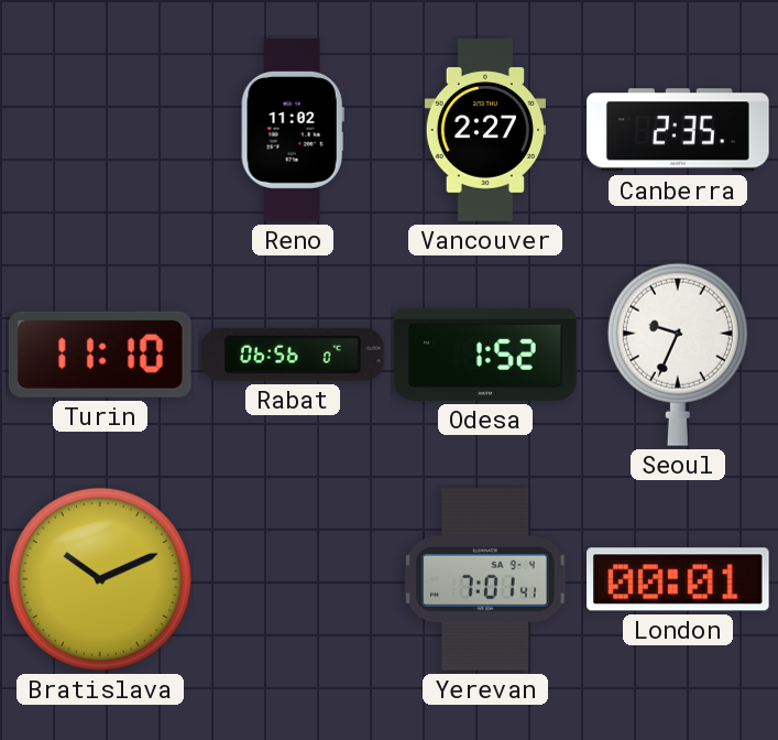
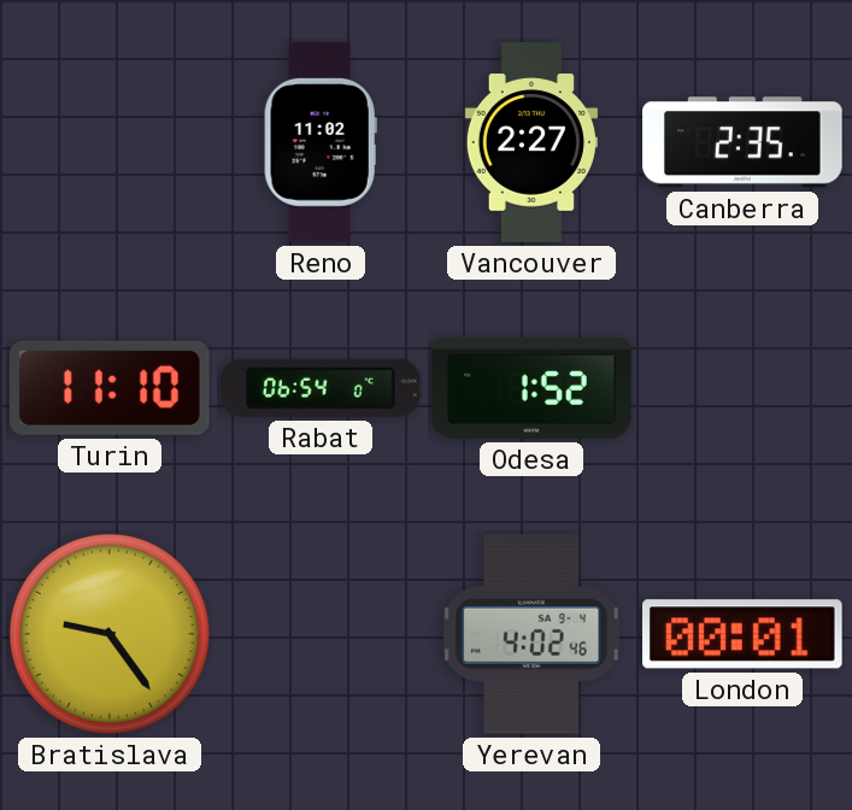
Rabat: 06:56 -> 06:54 (322, 388)
Seoul: 9:34 -> none (678, 355)
Bratislava: 10:11 -> 9:24 (110, 634)
Yerevan: 7:01 -> 4:02 (533, 635)
